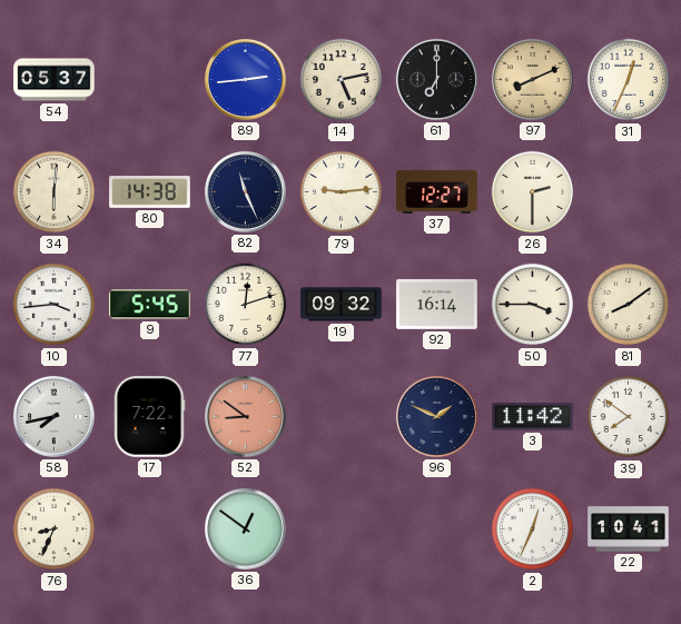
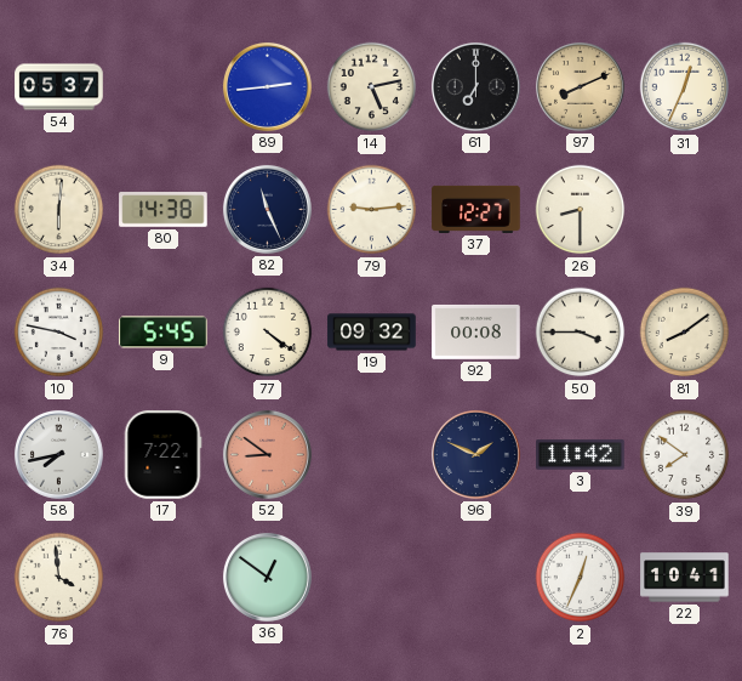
26: 2:30 -> 8:30 (581, 210)
10: 3:44 -> 3:47 (59, 333)
77: 12:12 -> 4:21 (268, 333)
92: 16:14 -> 00:08 (476, 333)
76: 8:34 -> 3:59 (59, 578)
